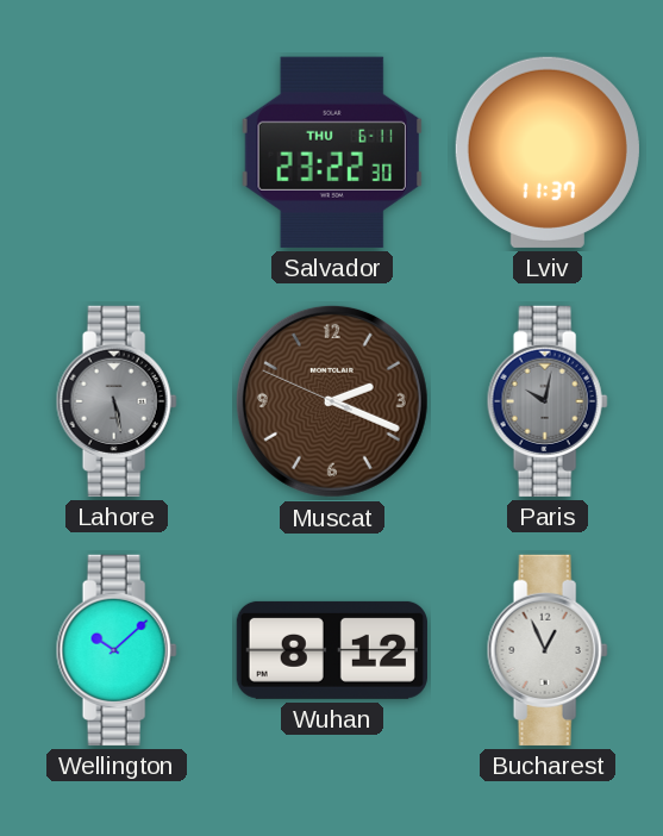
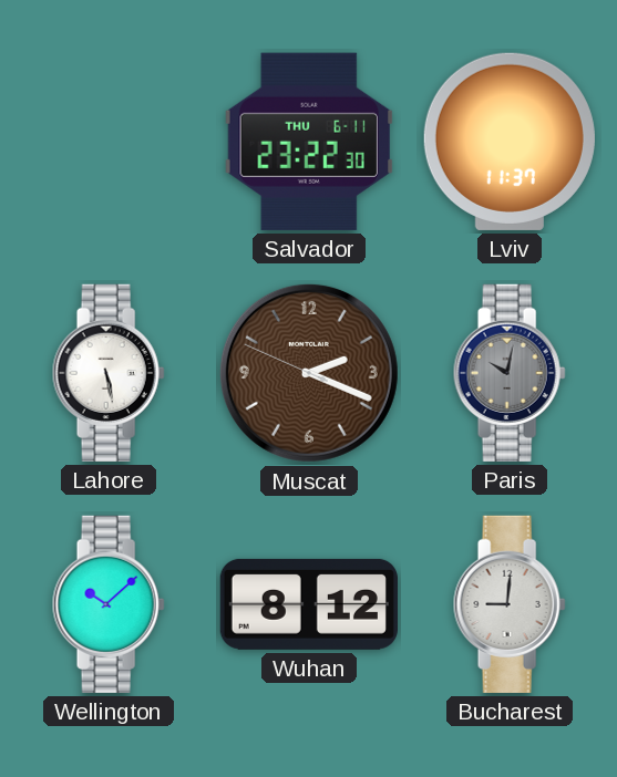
Lahore dial: grey -> white (109, 373)
Bucharest: 12:56 -> 9:01 (510, 604)
